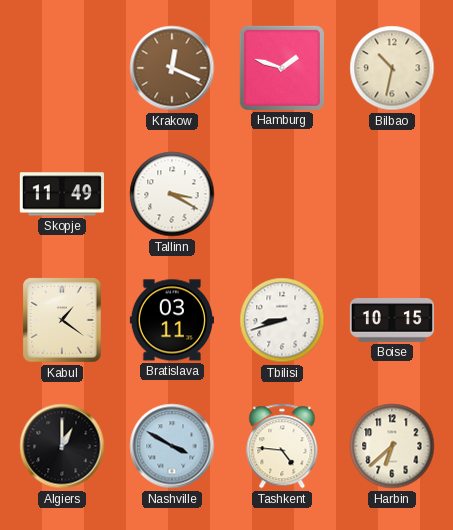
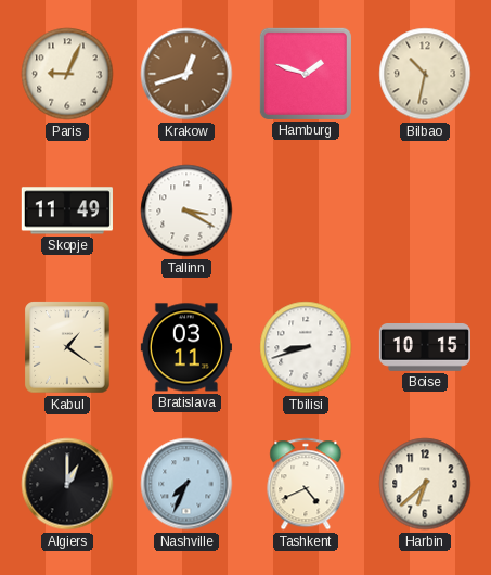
Paris: none -> 9:04 (67, 74)
Krakow: 12:19 -> 12:42 (186, 74)
Nashville: 3:50 -> 7:34 (186, 484)
Tashkent: 4:46 -> 4:41 (306, 484)
